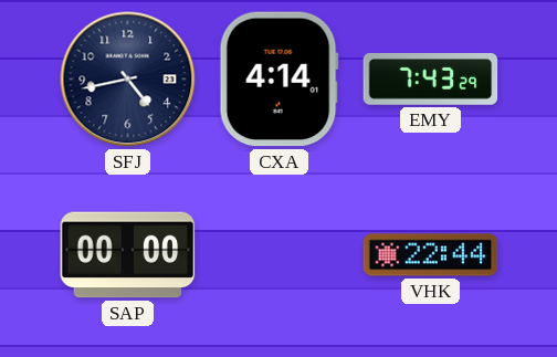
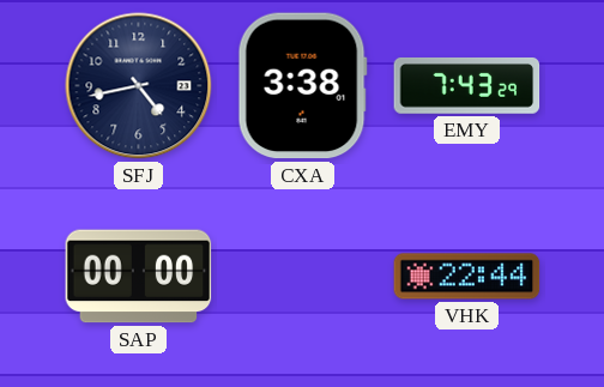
CXA: 4:14 -> 3:38 (302, 86)
